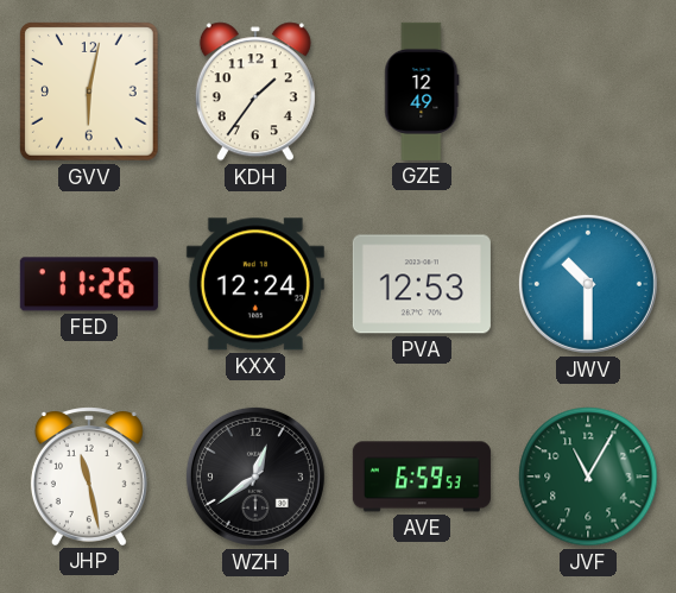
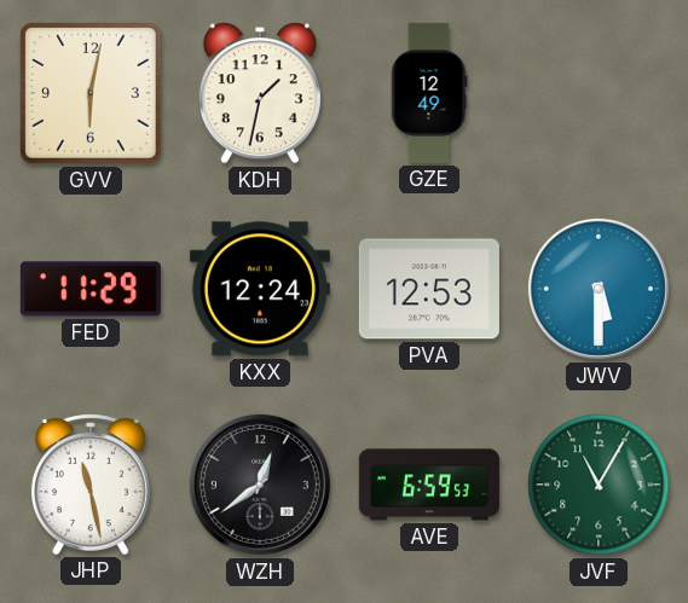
KDH: 1:36 -> 1:32 (260, 93)
FED: 11:26 -> 11:29 (91, 289)
JWV: 10:30 -> 5:30 (599, 289)
